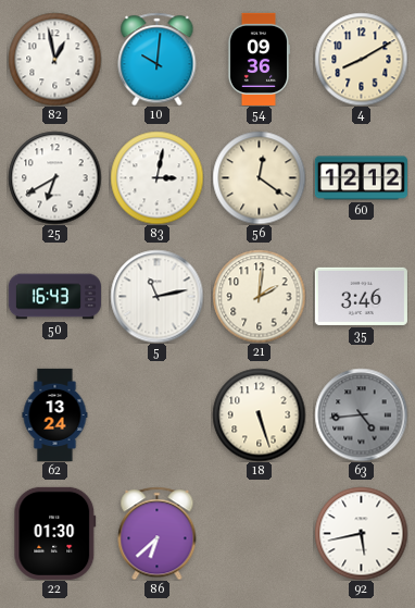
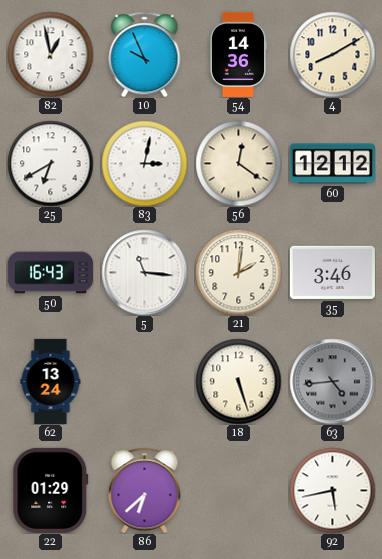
10: 10:01 -> 9:56 (145, 54)
54: 09:36 -> 14:36 (238, 54)
5: 11:13 -> 11:16 (144, 272)
22: 01:30 -> 01:29 (51, 490)
